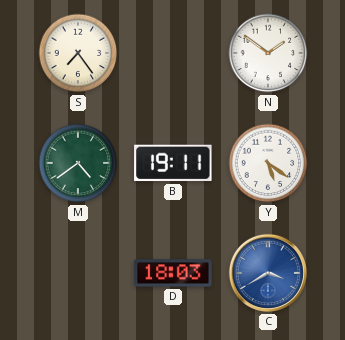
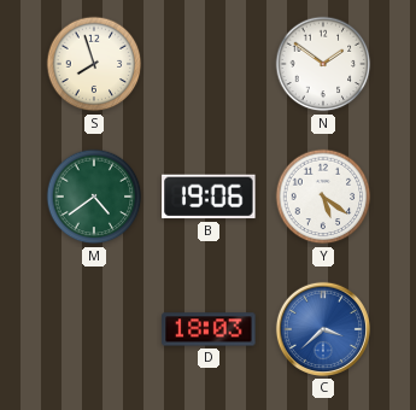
S: 7:24 -> 7:57 (94, 64)
B: 19:11 -> 19:06 (209, 197)
C: 3:40 -> 3:38 (323, 329)
